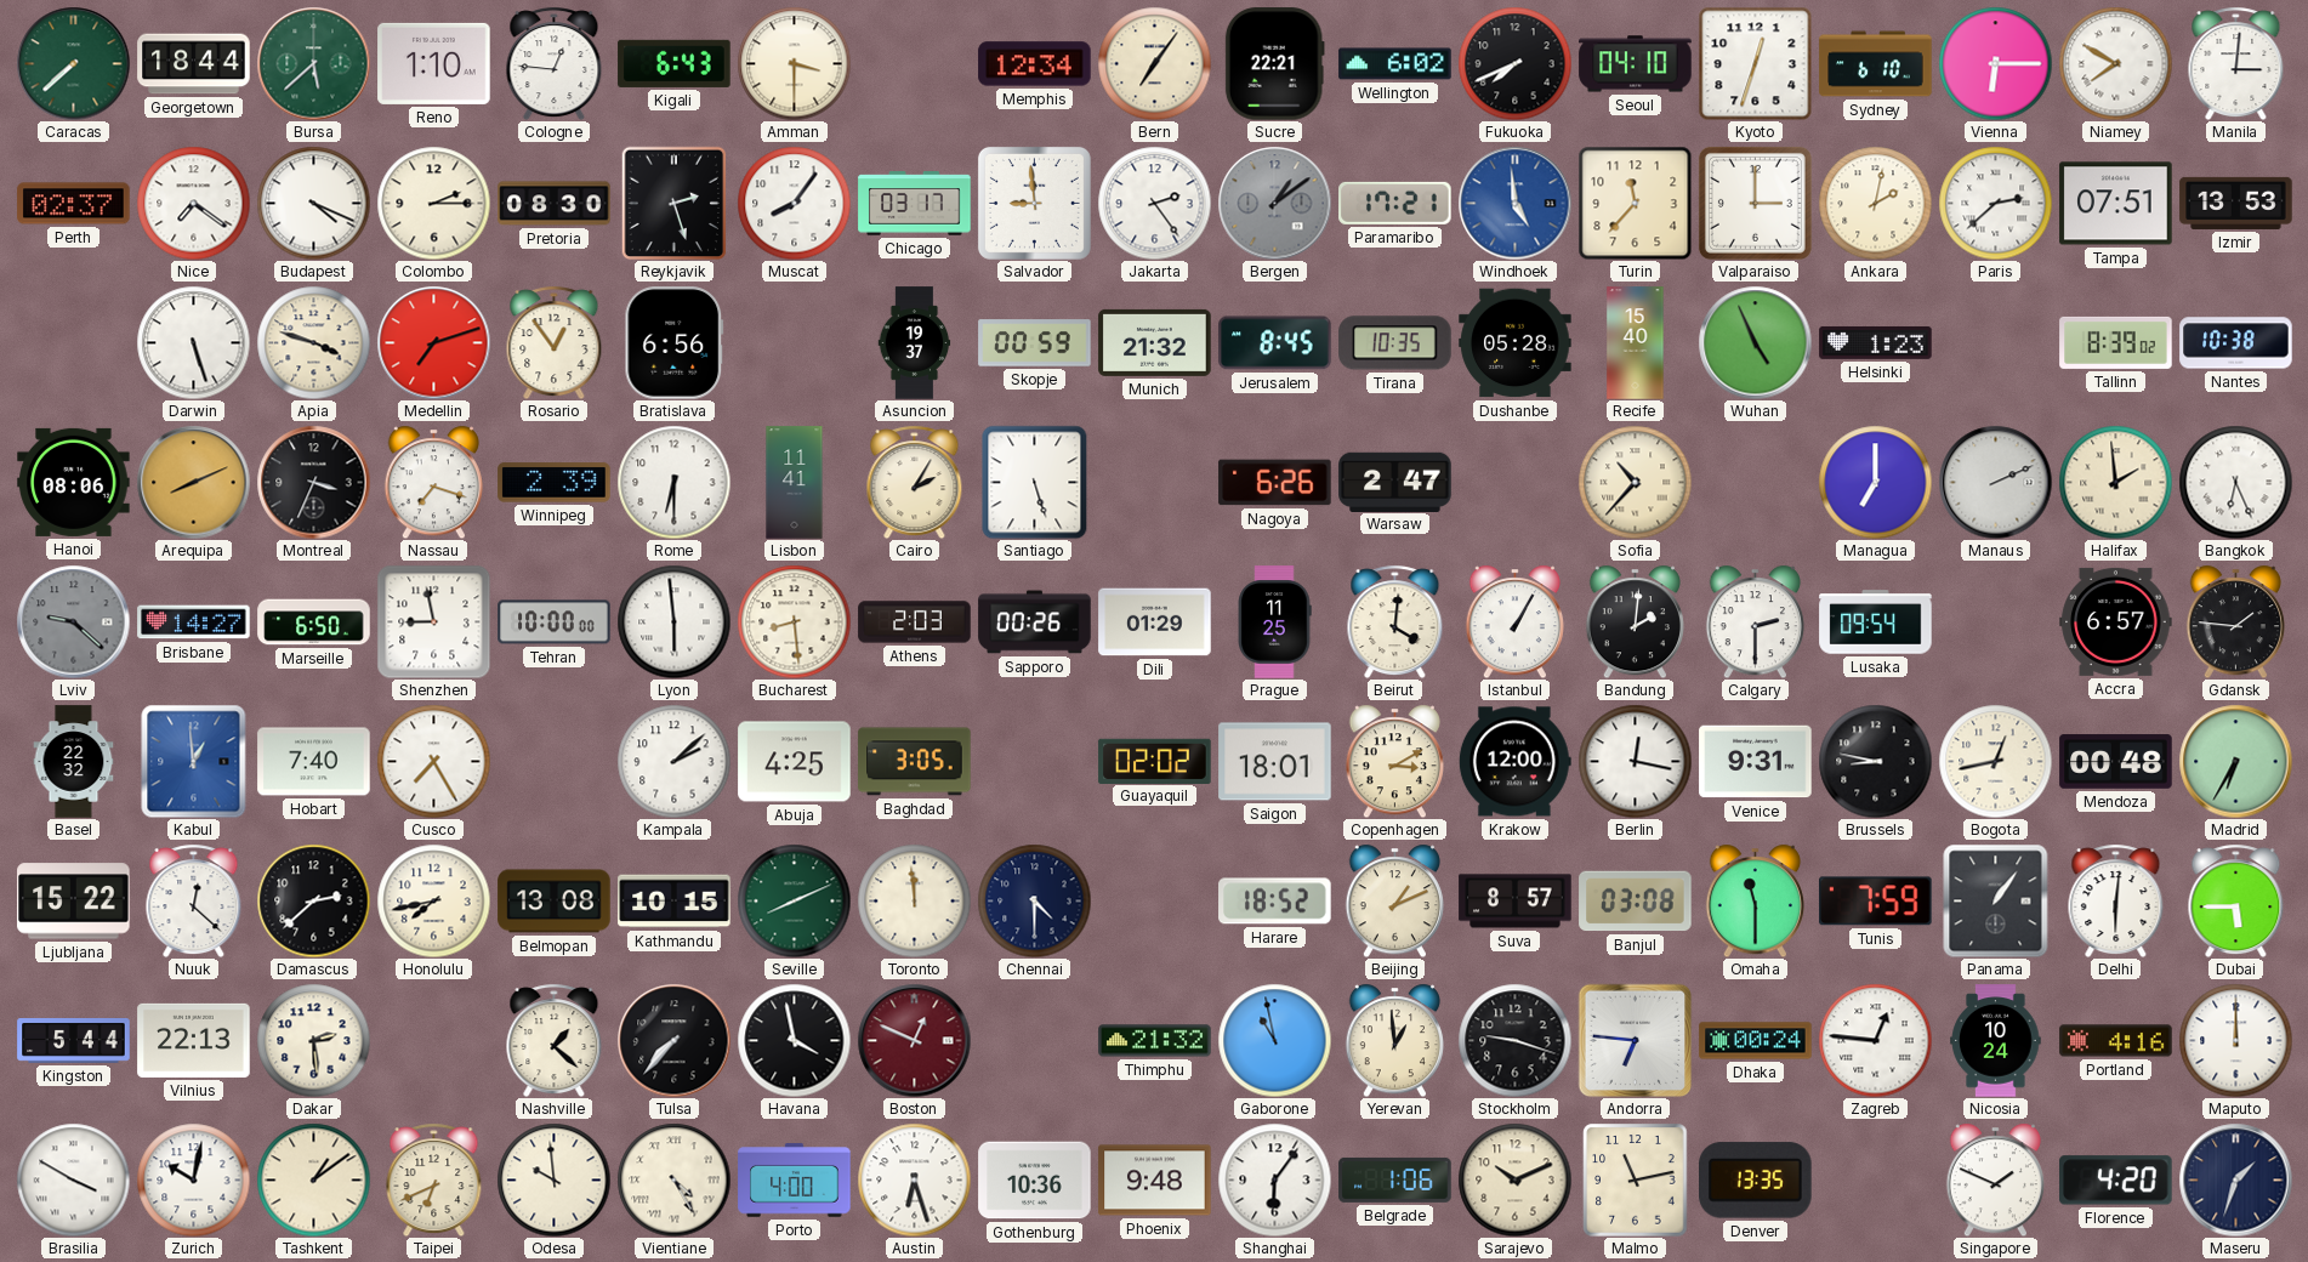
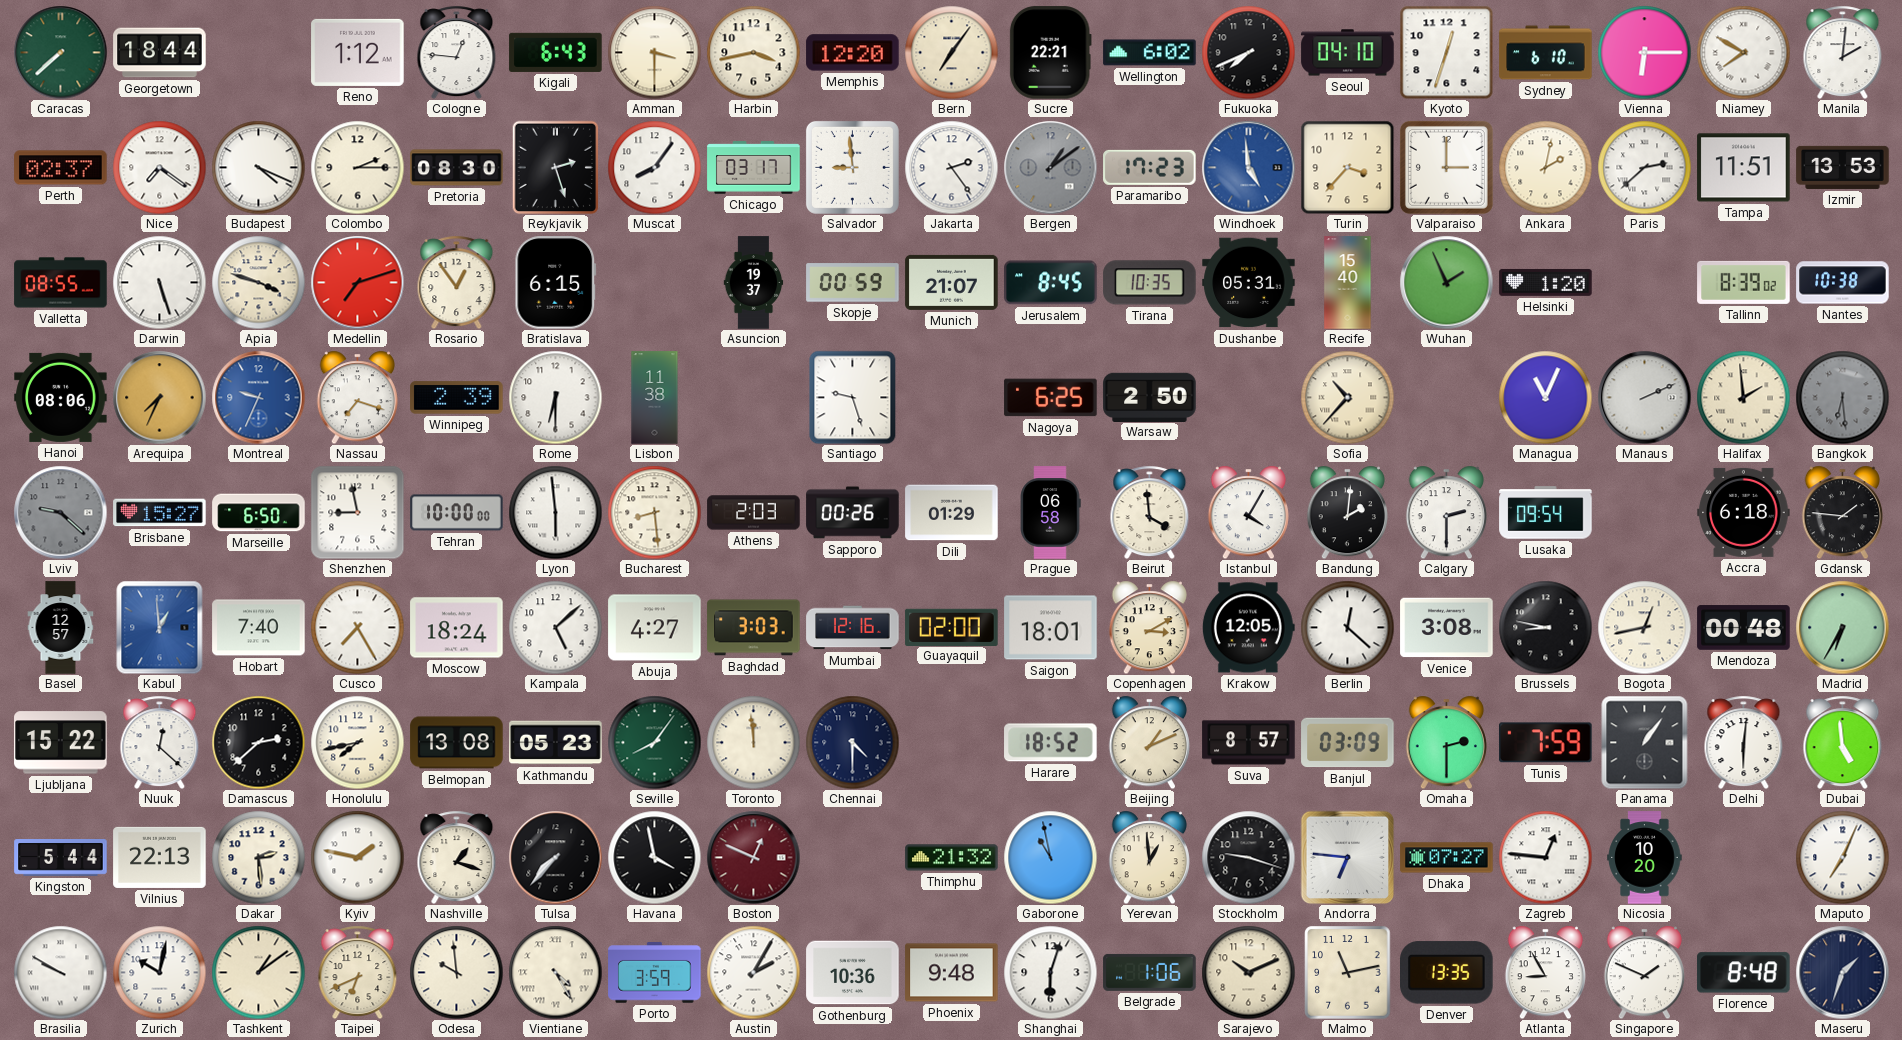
Bursa: 5:38 -> none (313, 63)
Reno: 1:10 -> 1:12 (358, 52)
Harbin: none -> 3:43 (753, 52)
Memphis: 12:34 -> 12:20 (853, 53)
Manila: 3:01 -> 2:01 (1843, 52)
Paramaribo: 17:21 -> 17:23 (1150, 167)
Turin: 11:37 -> 3:37 (1347, 167)
Tampa: 07:51 -> 11:51 (1744, 168)
Valletta: none -> 08:55 (61, 283)
Bratislava: 6:56 -> 6:15 (556, 283)
Munich: 21:32 -> 21:07 (952, 282)
Dushanbe: 05:28 -> 05:31 (1249, 283)
Wuhan: 4:56 -> 1:56 (1446, 282)
Helsinki: 1:23 -> 1:20 (1546, 282)
Arequipa: 8:11 -> 7:34 (159, 397)
Montreal: 3:34 -> 9:34 (258, 397)
Montreal dial: black -> blue (258, 397)
Lisbon: 11:41 -> 11:38 (655, 398)
Cairo: 2:05 -> none (915, 482)
Santiago: 5:27 -> 9:27 (853, 397)
Nagoya: 6:26 -> 6:25 (1051, 398)
Warsaw: 2:47 -> 2:50 (1150, 397)
Managua: 7:00 -> 11:04 (1545, 397)
Bangkok: 6:26 -> 6:29 (1842, 397)
Bangkok dial: white -> grey (1842, 397)
Brisbane: 14:27 -> 15:27 (160, 513)
Prague: 11:25 -> 06:58 (1050, 513)
Beirut: 4:01 -> 3:59 (1150, 512)
Istanbul: 1:05 -> 4:05 (1248, 512)
Accra: 6:57 -> 6:18 (1744, 512)
Basel: 22:32 -> 12:57 (61, 628)
Moscow: none -> 18:24 (457, 628)
Kampala: 2:08 -> 5:08 (555, 627)
Abuja: 4:25 -> 4:27 (655, 628)
Baghdad: 3:05 -> 3:03 (754, 628)
Mumbai: none -> 12:16 (853, 628)
Guayaquil: 02:02 -> 02:00 (952, 627)
Krakow: 12:00 -> 12:05 (1248, 628)
Berlin: 12:17 -> 12:22 (1347, 627)
Venice: 9:31 -> 3:08 (1447, 628)
Kathmandu: 10:15 -> 05:23 (556, 743)
Seville: 8:11 -> 8:06 (654, 742)
Banjul: 03:08 -> 03:09 (1348, 743)
Omaha: 11:30 -> 2:30 (1446, 742)
Dubai: 5:45 -> 4:59 (1843, 742)
Kyiv: none -> 1:47 (357, 857)
Nashville: 1:22 -> 1:18 (457, 857)
Dhaka: 00:24 -> 07:27 (1447, 858)
Nicosia: 10:24 -> 10:20 (1645, 858)
Portland: 4:16 -> none (2116, 1041)
Maputo: 12:00 -> 7:04 (1842, 857)
Brasilia: 3:50 -> 9:50 (60, 972)
Porto: 4:00 -> 3:59 (655, 973)
Austin: 6:27 -> 2:05 (753, 972)
Shanghai: 6:06 -> 6:03 (1050, 972)
Atlanta: none -> 8:55 (1545, 972)
Florence: 4:20 -> 8:48 (1744, 973)
